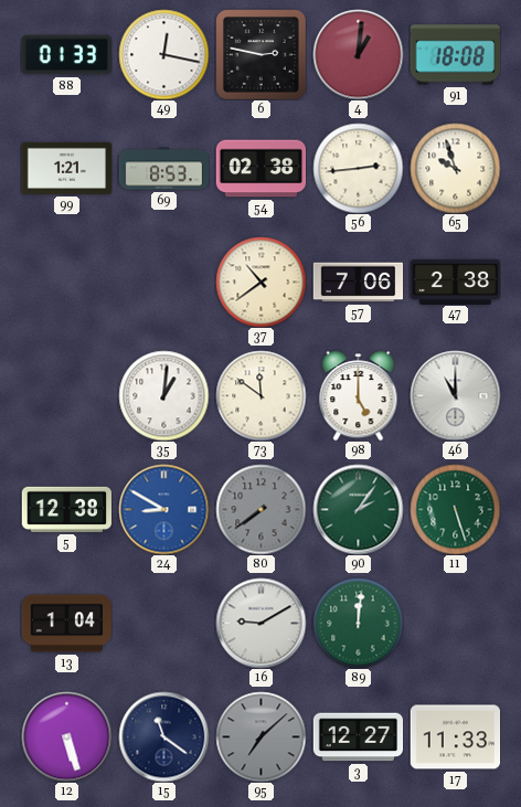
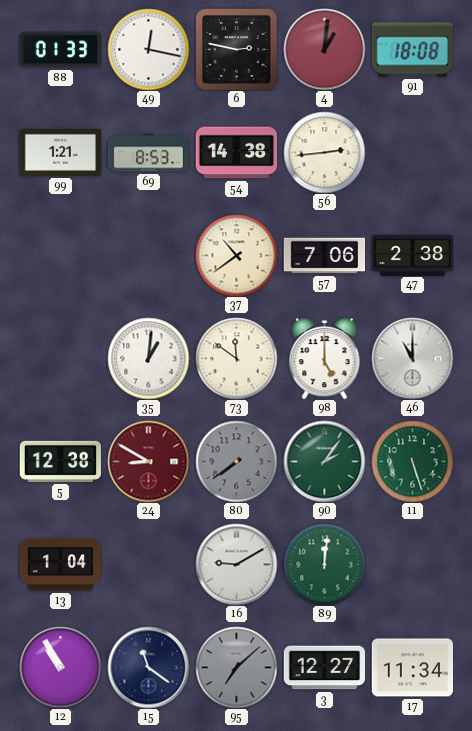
54: 02:38 -> 14:38 (236, 153)
65: 9:57 -> none (455, 168)
24 dial: blue -> burgundy (148, 461)
12: 5:27 -> 10:55 (60, 667)
17: 11:33 -> 11:34 (412, 668)
